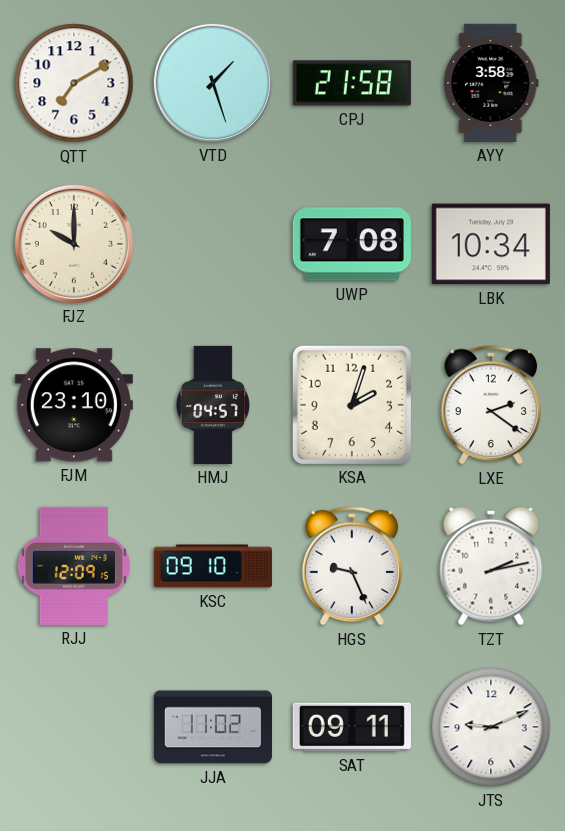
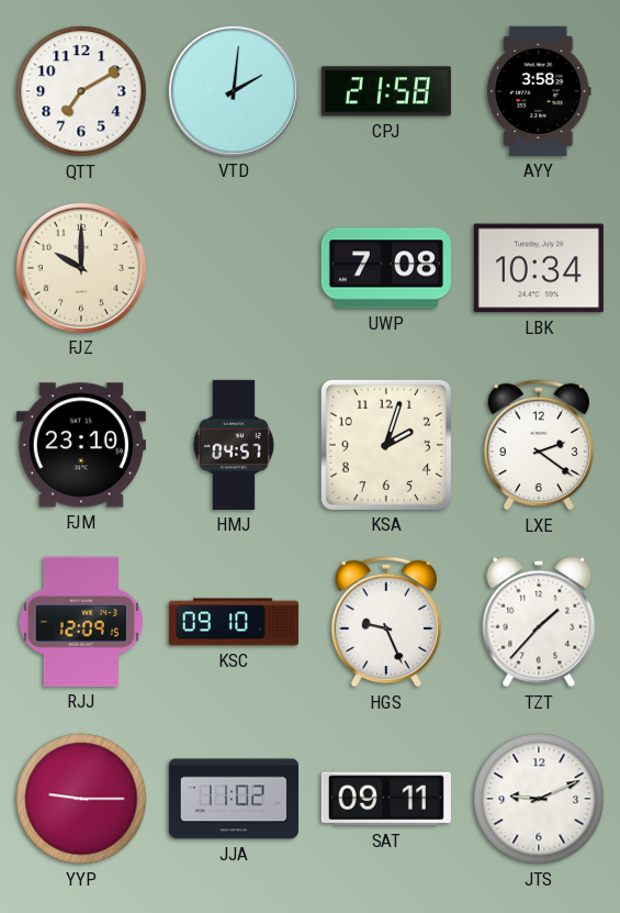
VTD: 1:27 -> 2:01 (234, 91)
TZT: 2:13 -> 1:37 (539, 622)
YYP: none -> 9:15 (81, 799)
